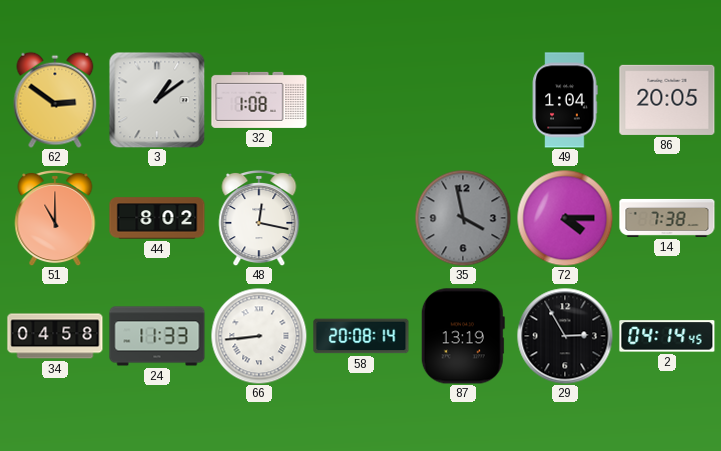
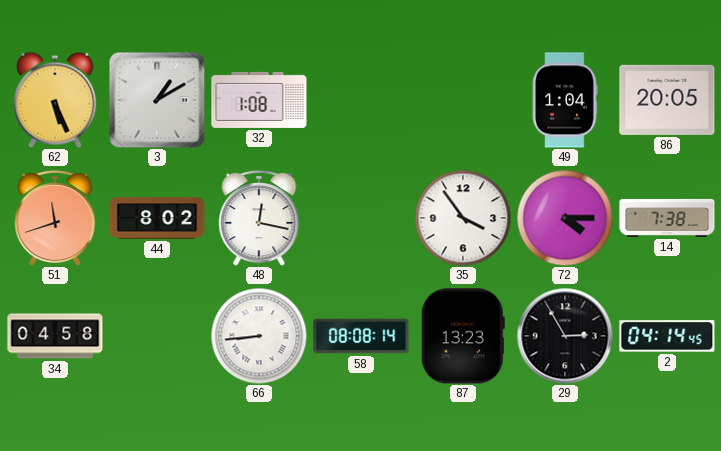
62: 2:51 -> 5:26 (55, 100)
3: 1:09 -> 1:10 (157, 100)
51: 11:00 -> 11:42 (55, 218)
35: 3:58 -> 3:54 (463, 218)
35 dial: grey -> white (463, 218)
24: 11:33 -> none (157, 336)
58: 20:08 -> 08:08 (361, 336)
87: 13:19 -> 13:23 (463, 336)
